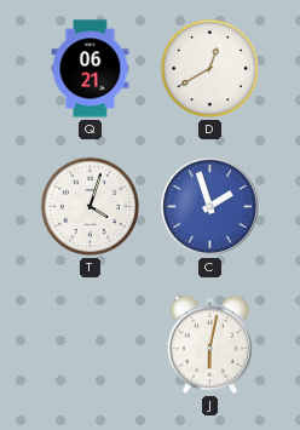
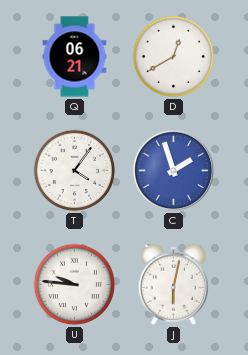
T: 4:03 -> 4:06 (75, 171)
U: none -> 9:46 (75, 285)
